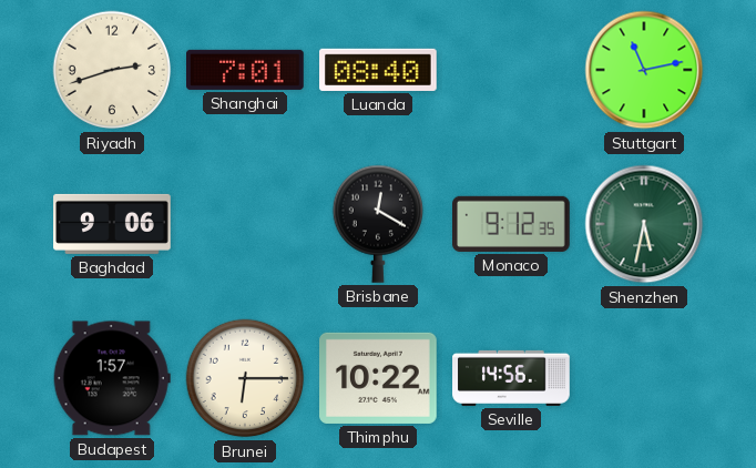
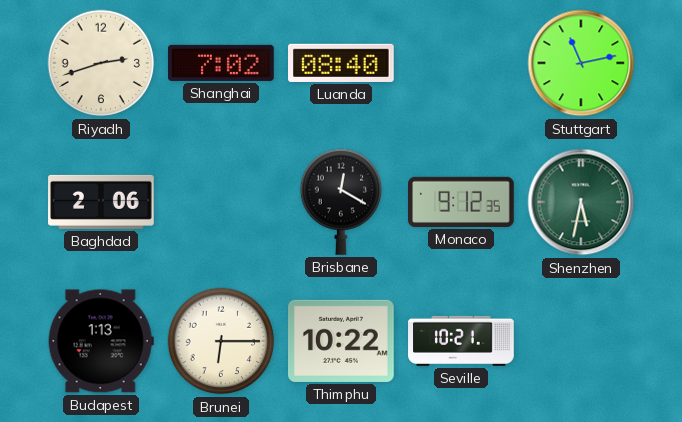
Shanghai: 7:01 -> 7:02 (222, 63)
Baghdad: 9:06 -> 2:06 (101, 202)
Budapest: 1:57 -> 1:13 (101, 341)
Seville: 14:56 -> 10:21 (461, 341)
